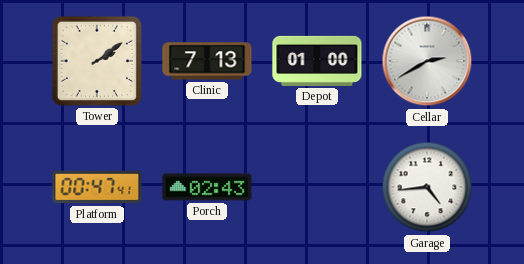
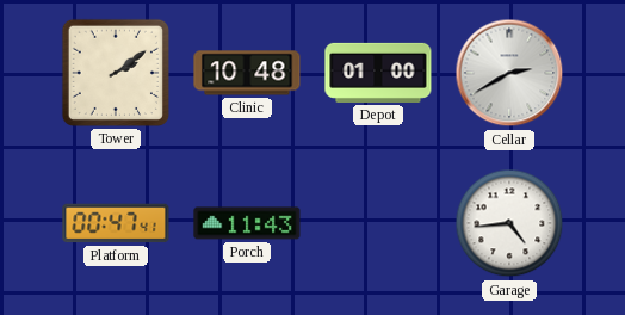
Clinic: 7:13 -> 10:48 (247, 73)
Porch: 02:43 -> 11:43 (247, 223)
